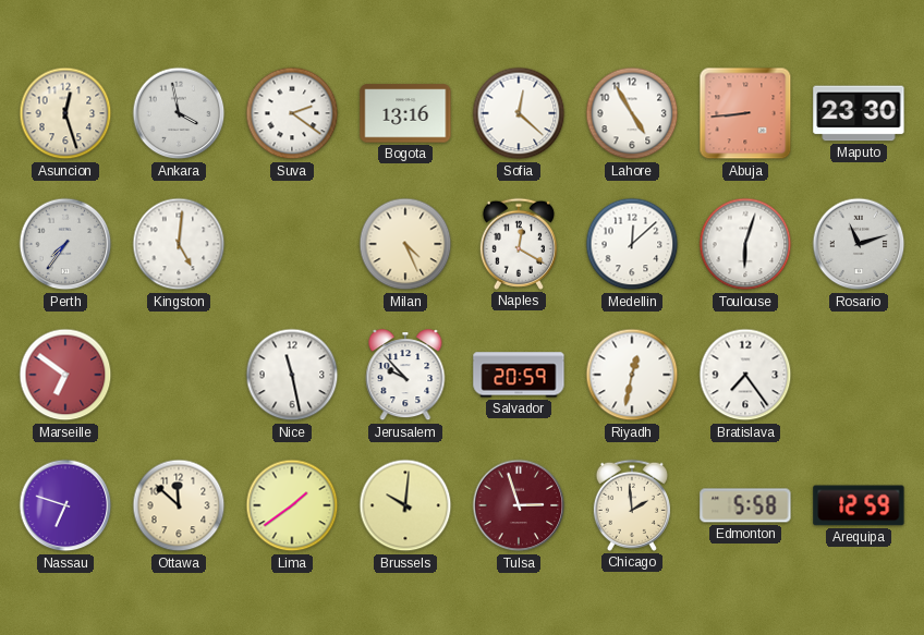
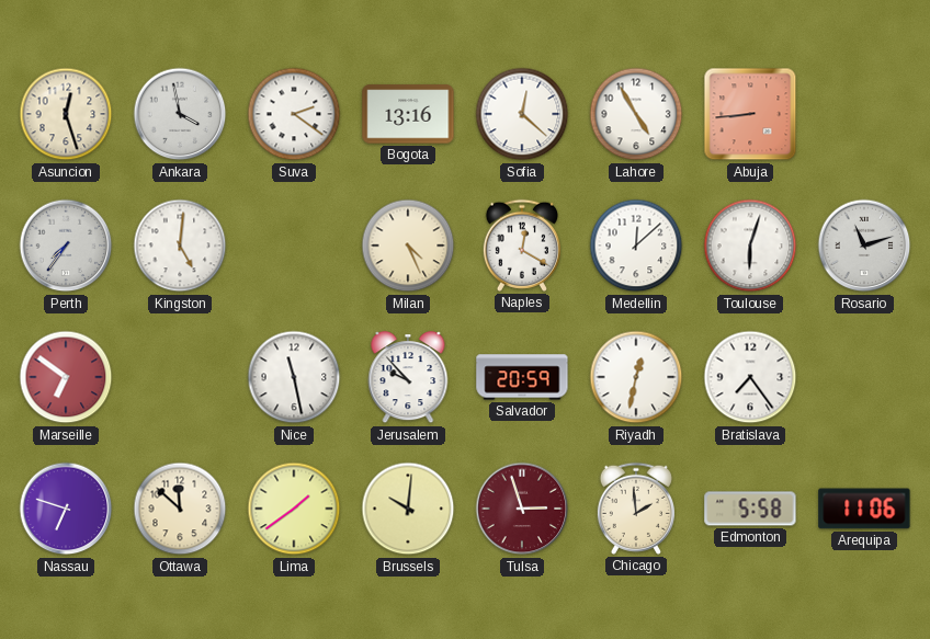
Maputo: 23:30 -> none (859, 113)
Arequipa: 12:59 -> 11:06 (864, 509)
